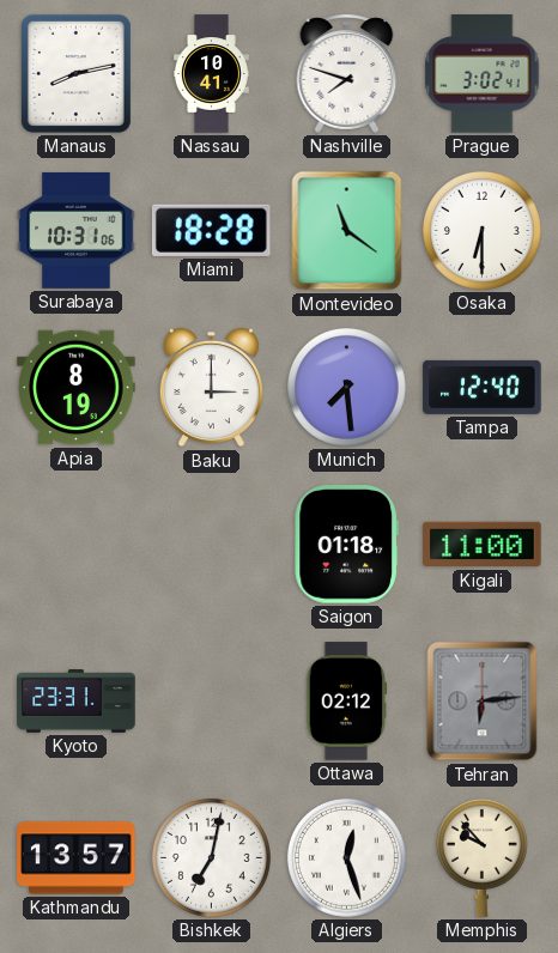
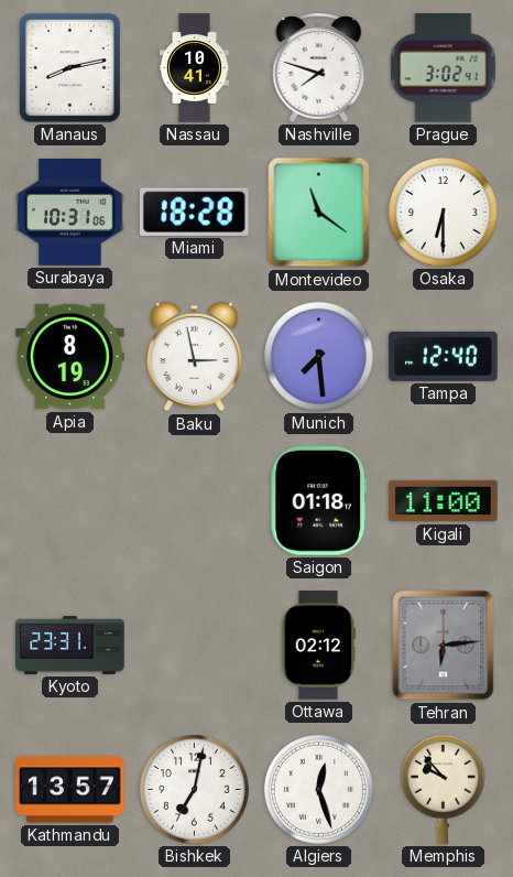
Baku: 3:00 -> 2:58 (194, 357)
